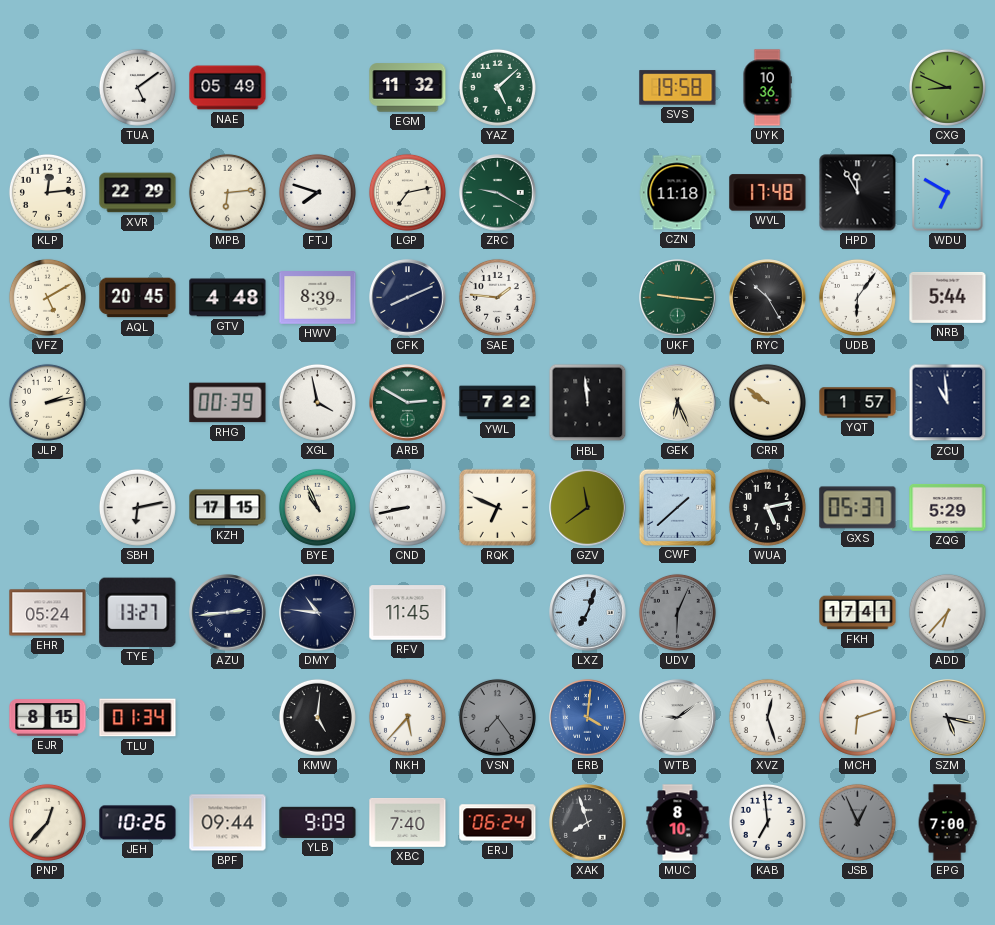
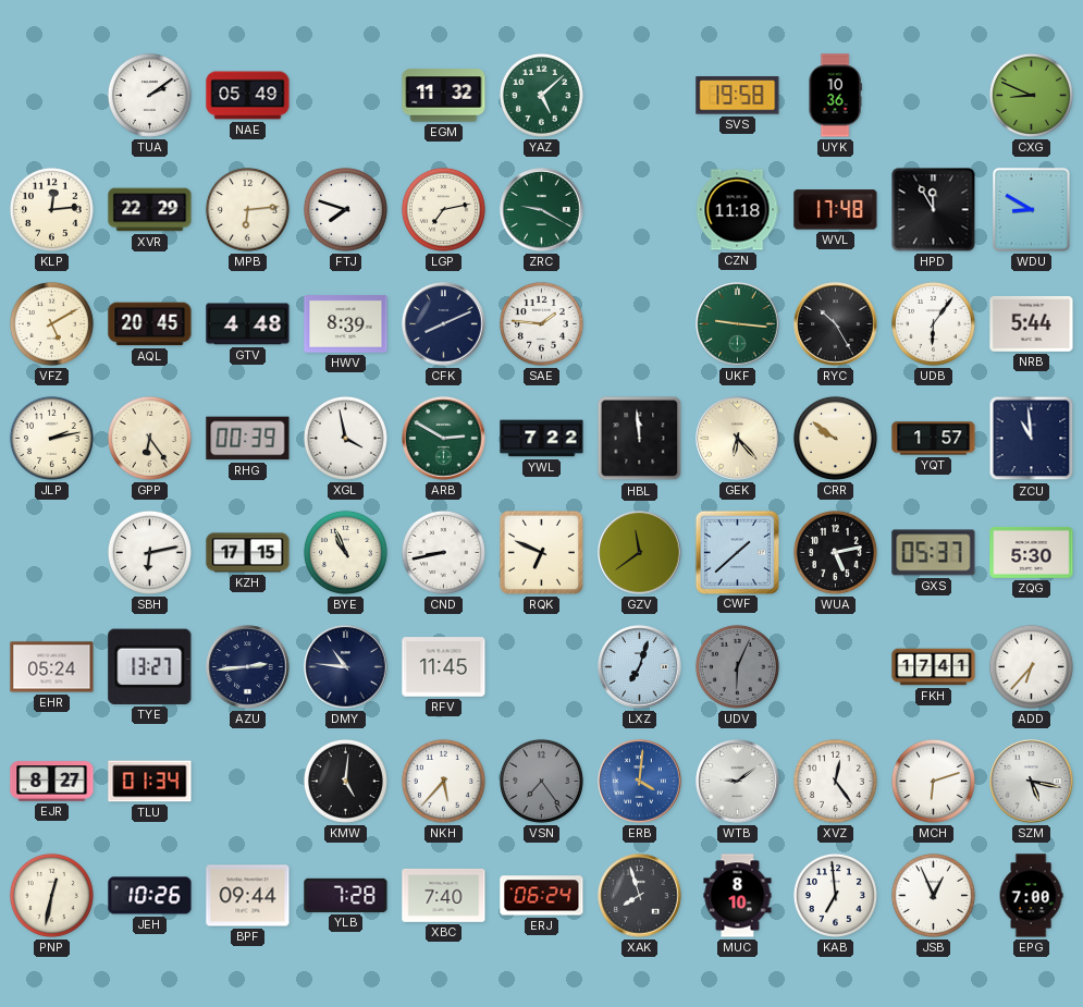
TUA: 5:09 -> 2:09 (149, 95)
WDU: 6:50 -> 8:50 (1032, 210)
GPP: none -> 6:24 (149, 438)
GEK: 6:26 -> 6:23 (738, 439)
ZQG: 5:29 -> 5:30 (1032, 552)
EJR: 8:15 -> 8:27 (52, 782)
XVZ: 12:27 -> 12:24 (835, 781)
PNP: 12:37 -> 12:32 (51, 895)
YLB: 9:09 -> 7:28 (346, 895)
JSB dial: grey -> white (933, 895)
